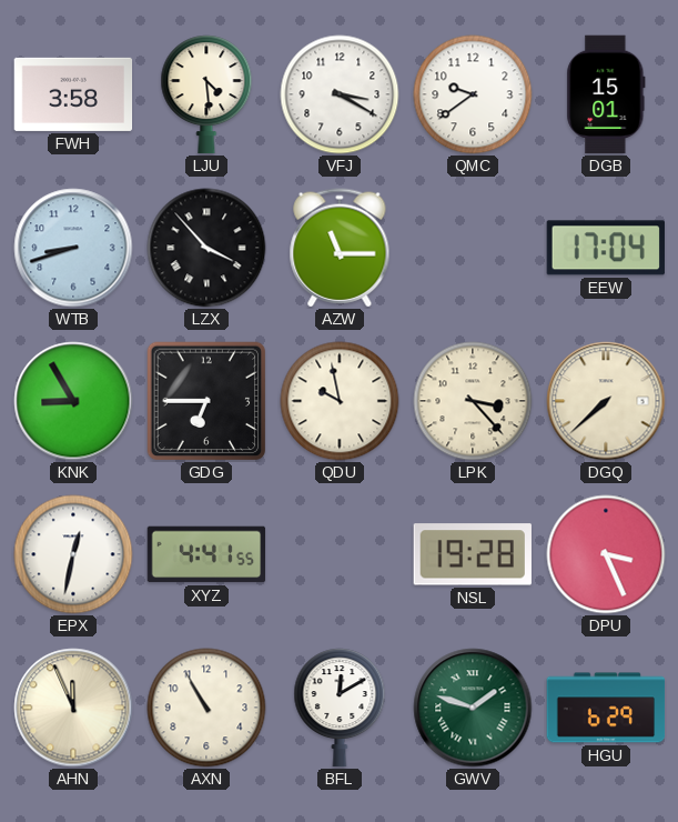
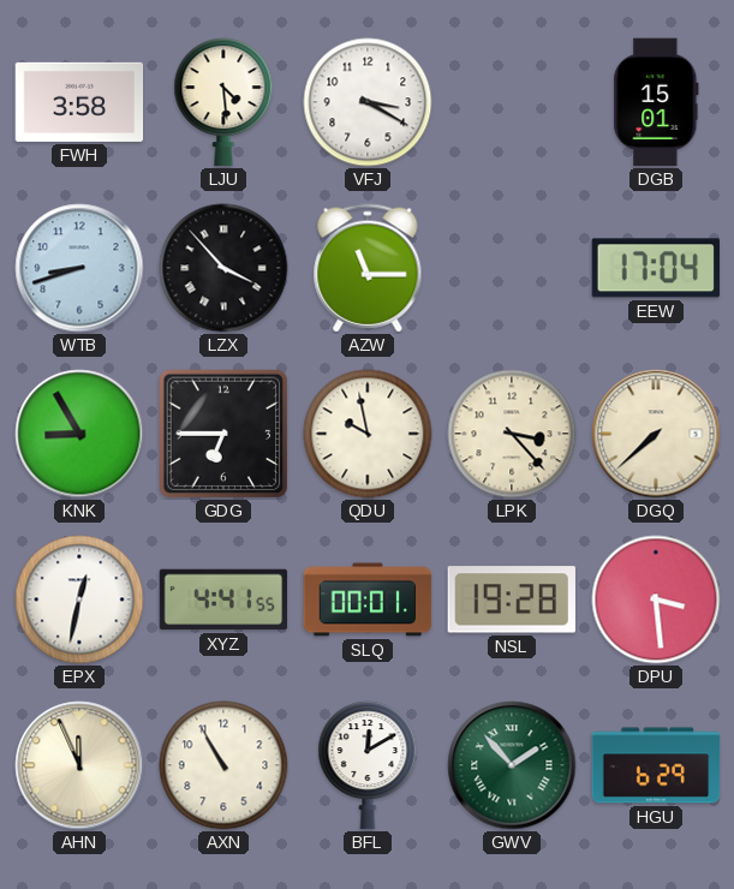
QMC: 9:39 -> none (473, 94)
SLQ: none -> 00:01 (368, 599)
DPU: 3:26 -> 3:29 (656, 599)
GWV: 1:48 -> 1:53 (512, 765)
